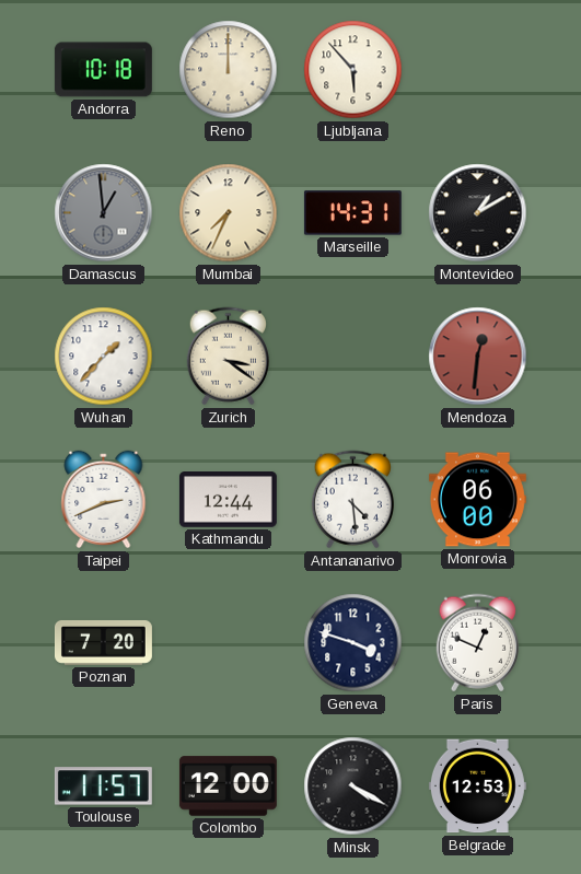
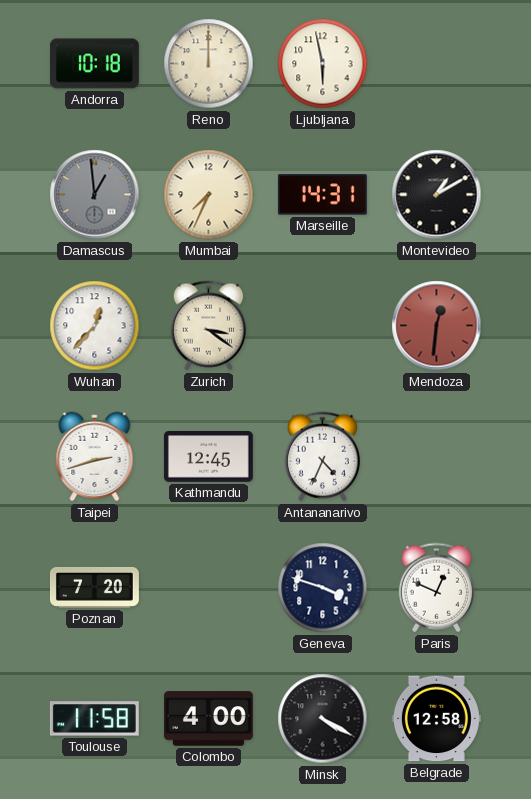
Ljubljana: 5:53 -> 5:58 (323, 64)
Wuhan: 1:37 -> 12:37 (95, 326)
Taipei: 2:41 -> 2:42 (95, 457)
Kathmandu: 12:44 -> 12:45 (208, 457)
Antananarivo: 4:29 -> 4:34 (322, 457)
Monrovia: 06:00 -> none (477, 500)
Toulouse: 11:57 -> 11:58 (94, 719)
Colombo: 12:00 -> 4:00 (208, 719)
Belgrade: 12:53 -> 12:58 (436, 719)
